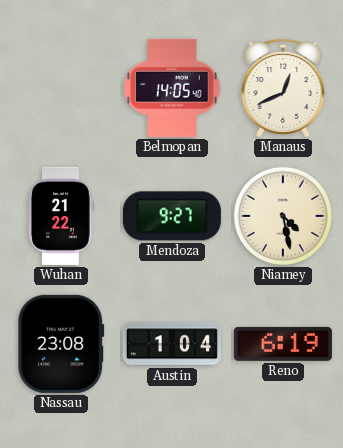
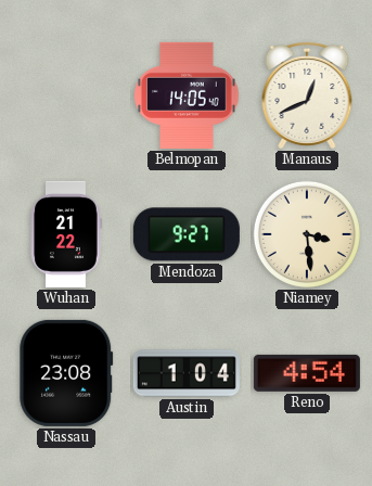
Niamey: 4:28 -> 3:29 (307, 234)
Reno: 6:19 -> 4:54 (307, 373)
